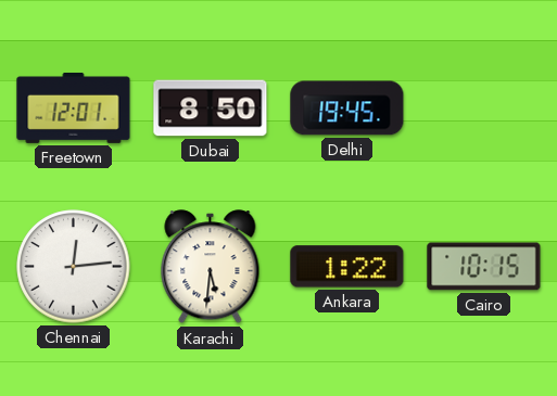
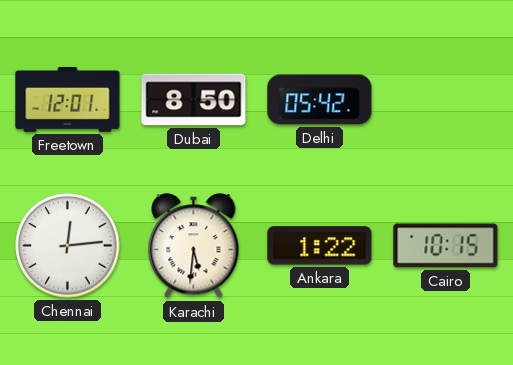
Delhi: 19:45 -> 05:42 (320, 100)
